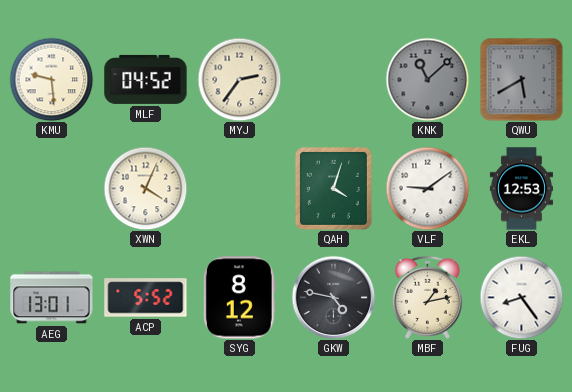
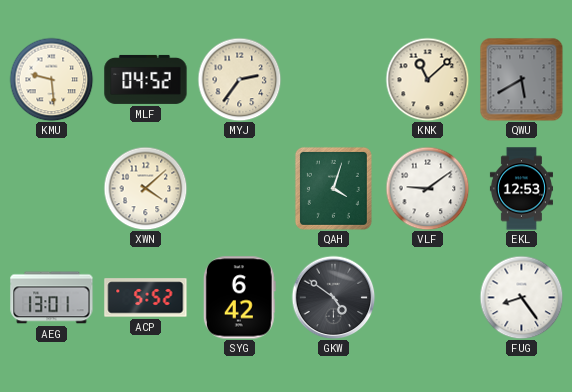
KNK dial: grey -> cream (427, 79)
XWN: 4:04 -> 4:08 (145, 188)
SYG: 8:12 -> 6:42 (239, 298)
GKW: 4:47 -> 4:51 (333, 297)
MBF: 1:13 -> none (427, 297)
